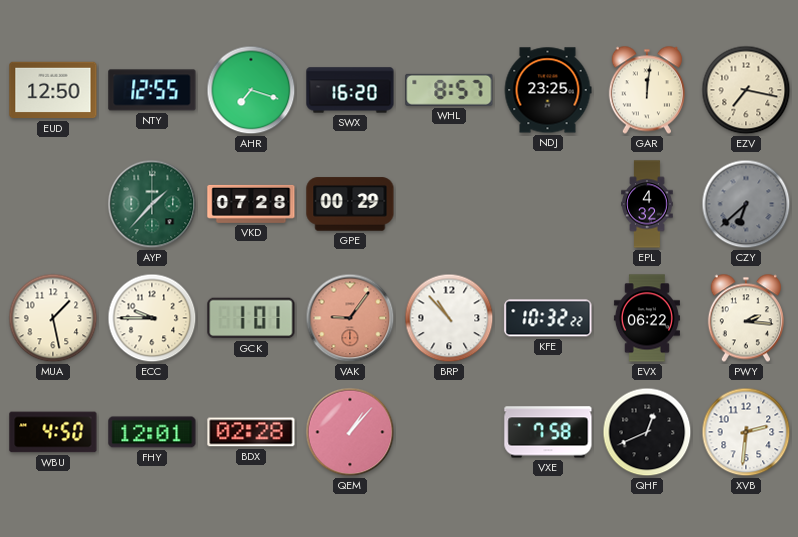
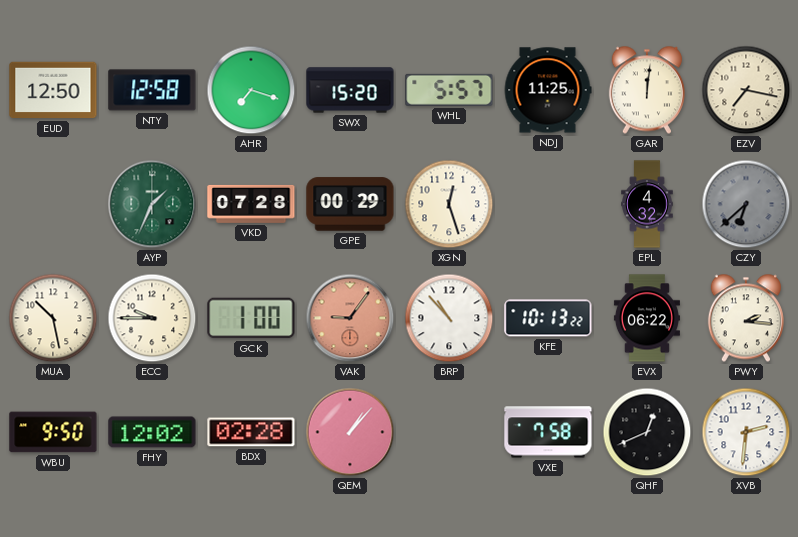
NTY: 12:55 -> 12:58 (152, 90)
SWX: 16:20 -> 15:20 (350, 90)
WHL: 8:57 -> 5:57 (449, 90)
NDJ: 23:25 -> 11:25 (548, 90)
AYP: 1:37 -> 1:34 (152, 204)
XGN: none -> 12:27 (449, 204)
MUA: 1:28 -> 10:28 (53, 318)
GCK: 1:01 -> 1:00 (251, 318)
KFE: 10:32 -> 10:13 (548, 318)
WBU: 4:50 -> 9:50 (53, 432)
FHY: 12:01 -> 12:02 (152, 432)
